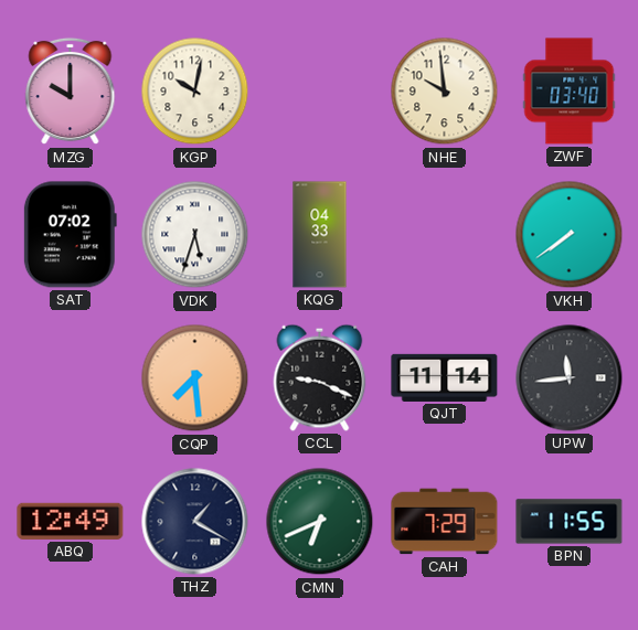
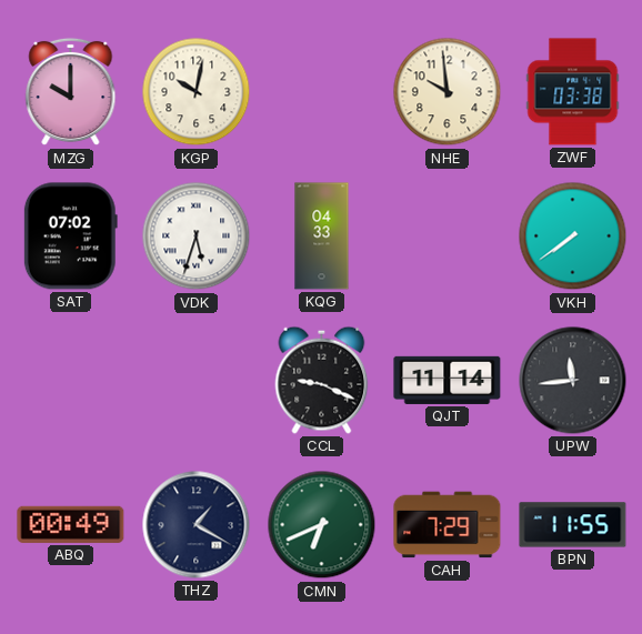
ZWF: 03:40 -> 03:38 (573, 92)
CQP: 7:29 -> none (195, 378)
ABQ: 12:49 -> 00:49 (71, 524)
